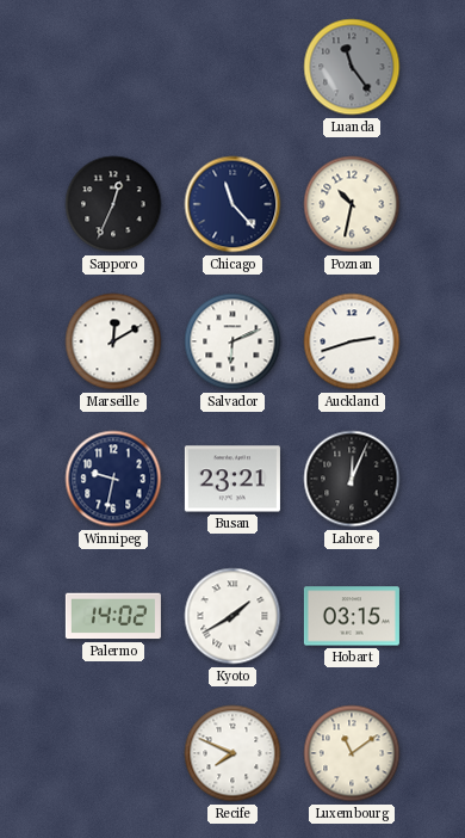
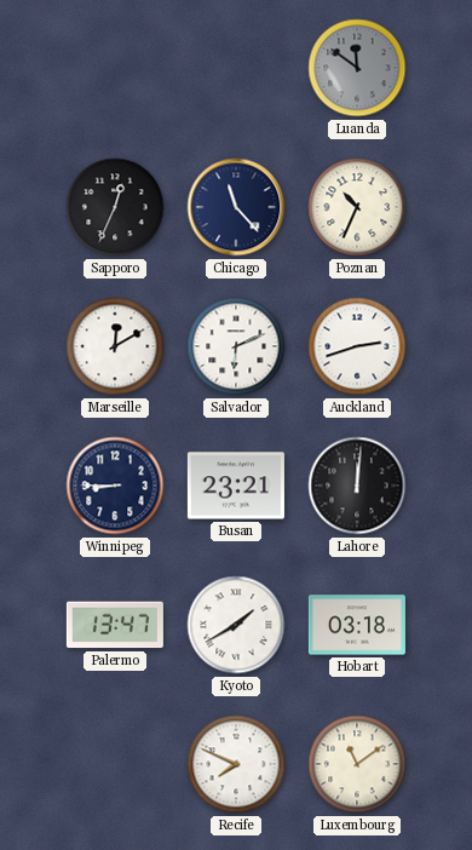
Luanda: 11:24 -> 11:51 (357, 68)
Poznan: 10:32 -> 10:34 (357, 207)
Winnipeg: 9:32 -> 8:45 (115, 486)
Lahore: 12:04 -> 12:01 (357, 486)
Palermo: 14:02 -> 13:47 (115, 625)
Hobart: 03:15 -> 03:18 (357, 625)
